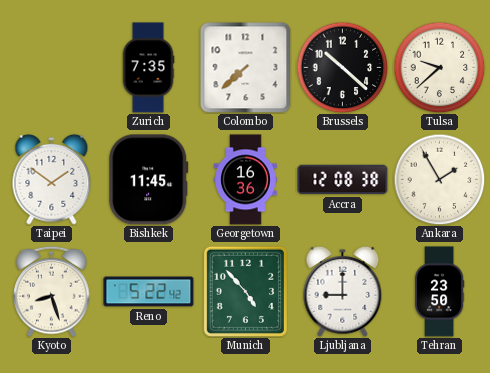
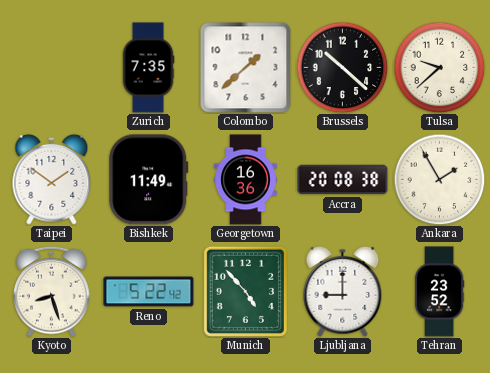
Colombo: 7:38 -> 1:38 (246, 68)
Bishkek: 11:45 -> 11:49 (149, 180)
Accra: 12:08 -> 20:08 (343, 180)
Tehran: 23:50 -> 23:52 (439, 292)
